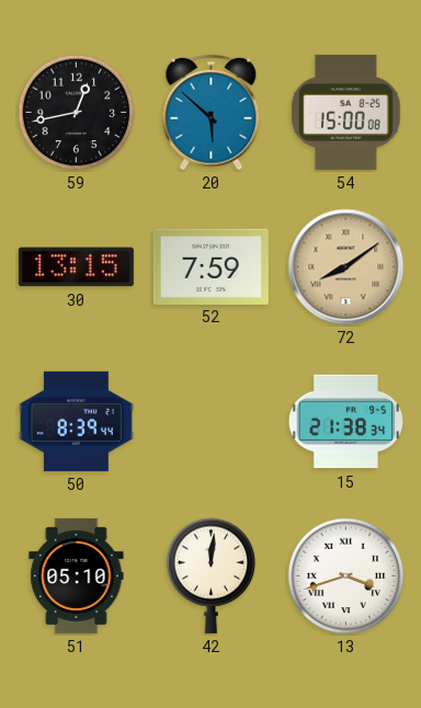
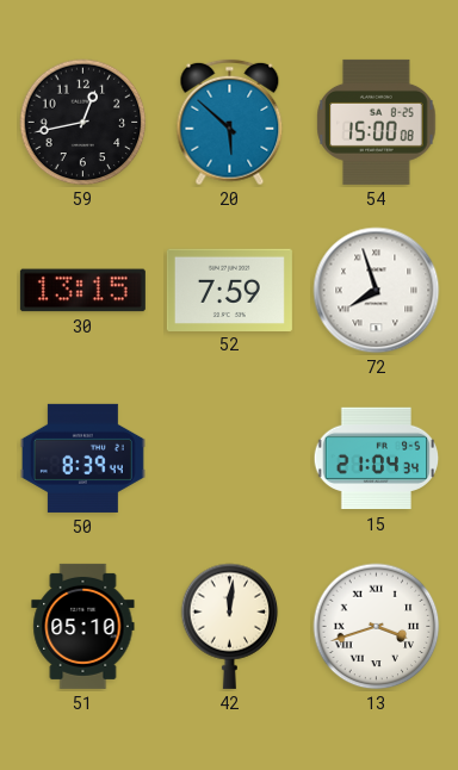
72: 8:09 -> 7:57 (377, 291)
72 dial: champagne -> white (377, 291)
15: 21:38 -> 21:04 (377, 459)
